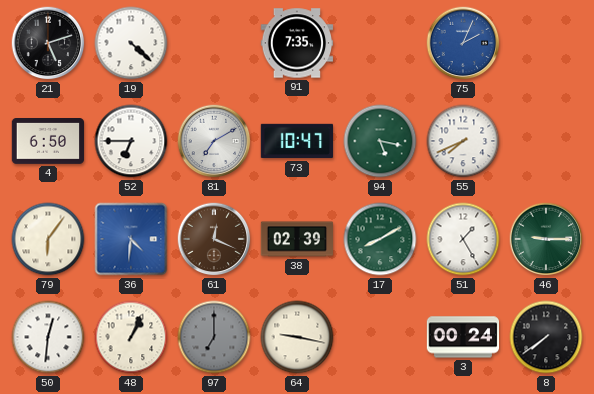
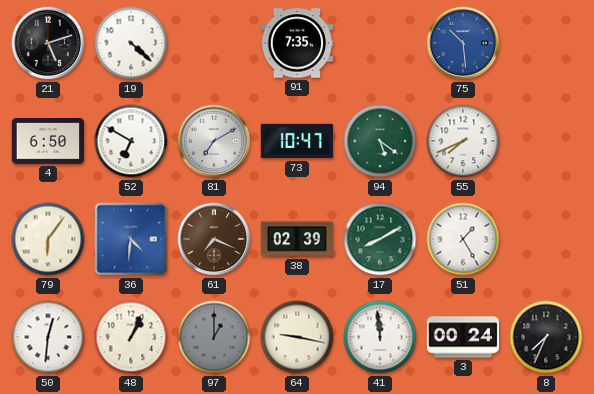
75: 2:04 -> 10:29 (463, 43)
52: 6:45 -> 6:50 (131, 141)
94: 5:17 -> 5:21 (380, 141)
61: 12:19 -> 7:19 (214, 239)
46: 9:15 -> none (546, 239)
97: 7:00 -> 1:00 (214, 337)
41: none -> 11:59 (380, 337)
8: 7:39 -> 7:34 (546, 337)
